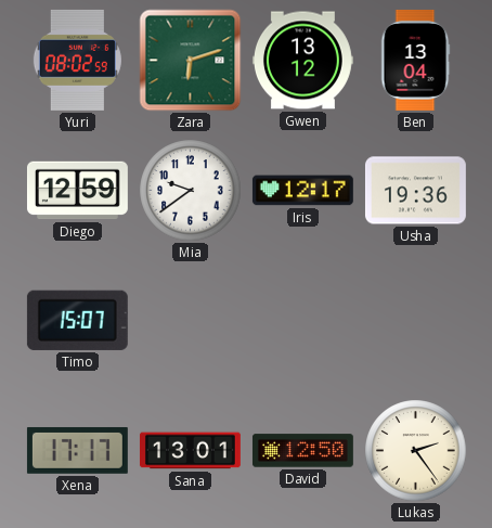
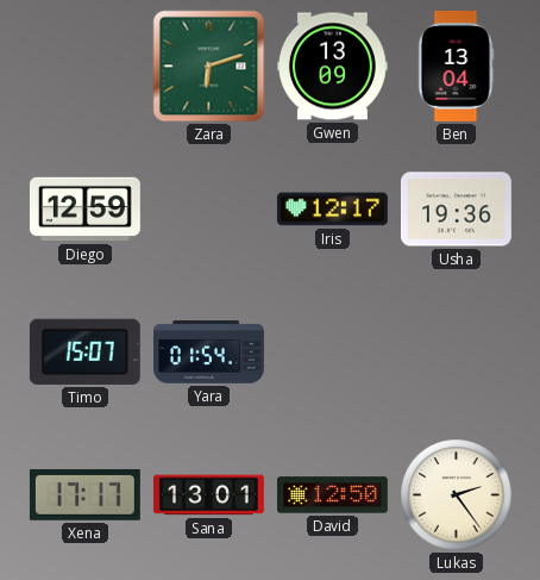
Yuri: 08:02 -> none (77, 60)
Gwen: 13:12 -> 13:09 (332, 67)
Mia: 9:39 -> none (191, 191)
Yara: none -> 01:54 (209, 353)
